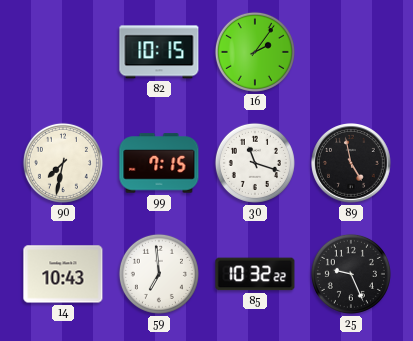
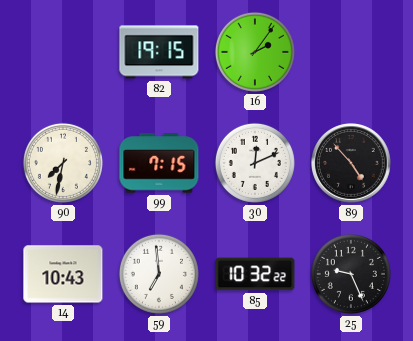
82: 10:15 -> 19:15 (159, 52)
30: 11:18 -> 12:11 (255, 163)
89: 4:58 -> 4:53 (352, 164)
